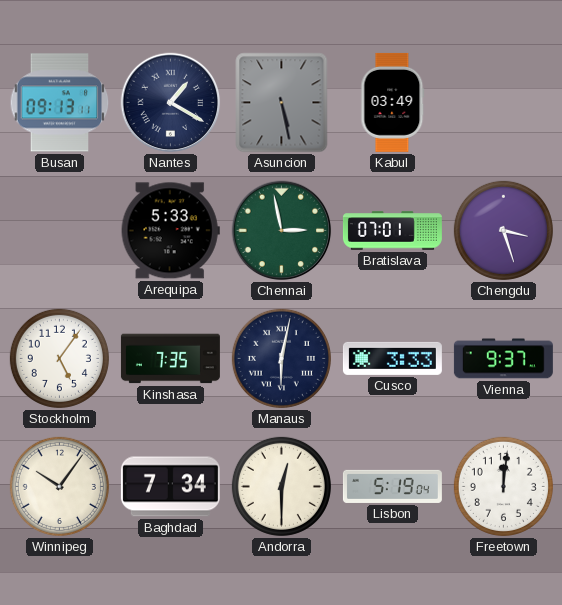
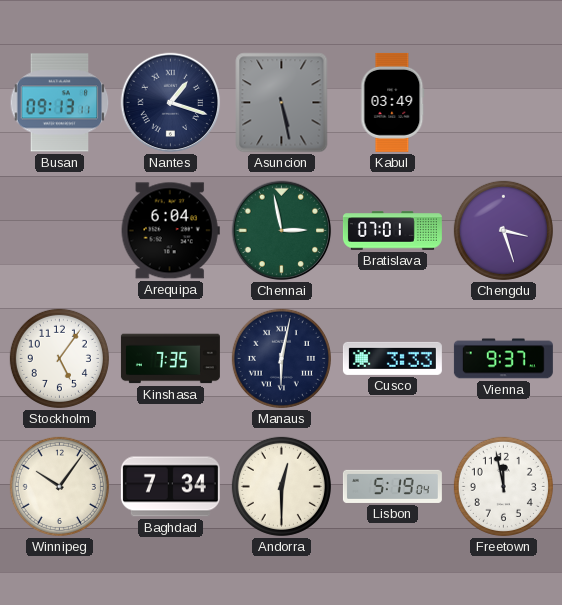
Nantes: 1:20 -> 1:18 (171, 103)
Arequipa: 5:33 -> 6:04 (170, 231)
Freetown: 12:01 -> 11:58 (503, 486)
